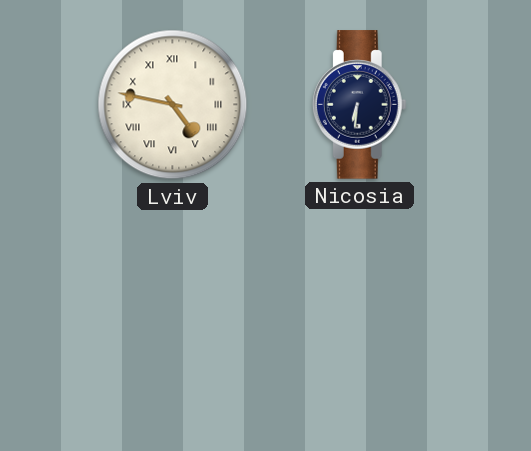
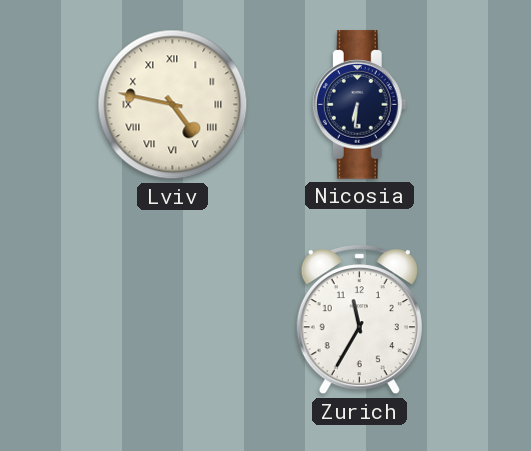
Zurich: none -> 11:35 (359, 320)
